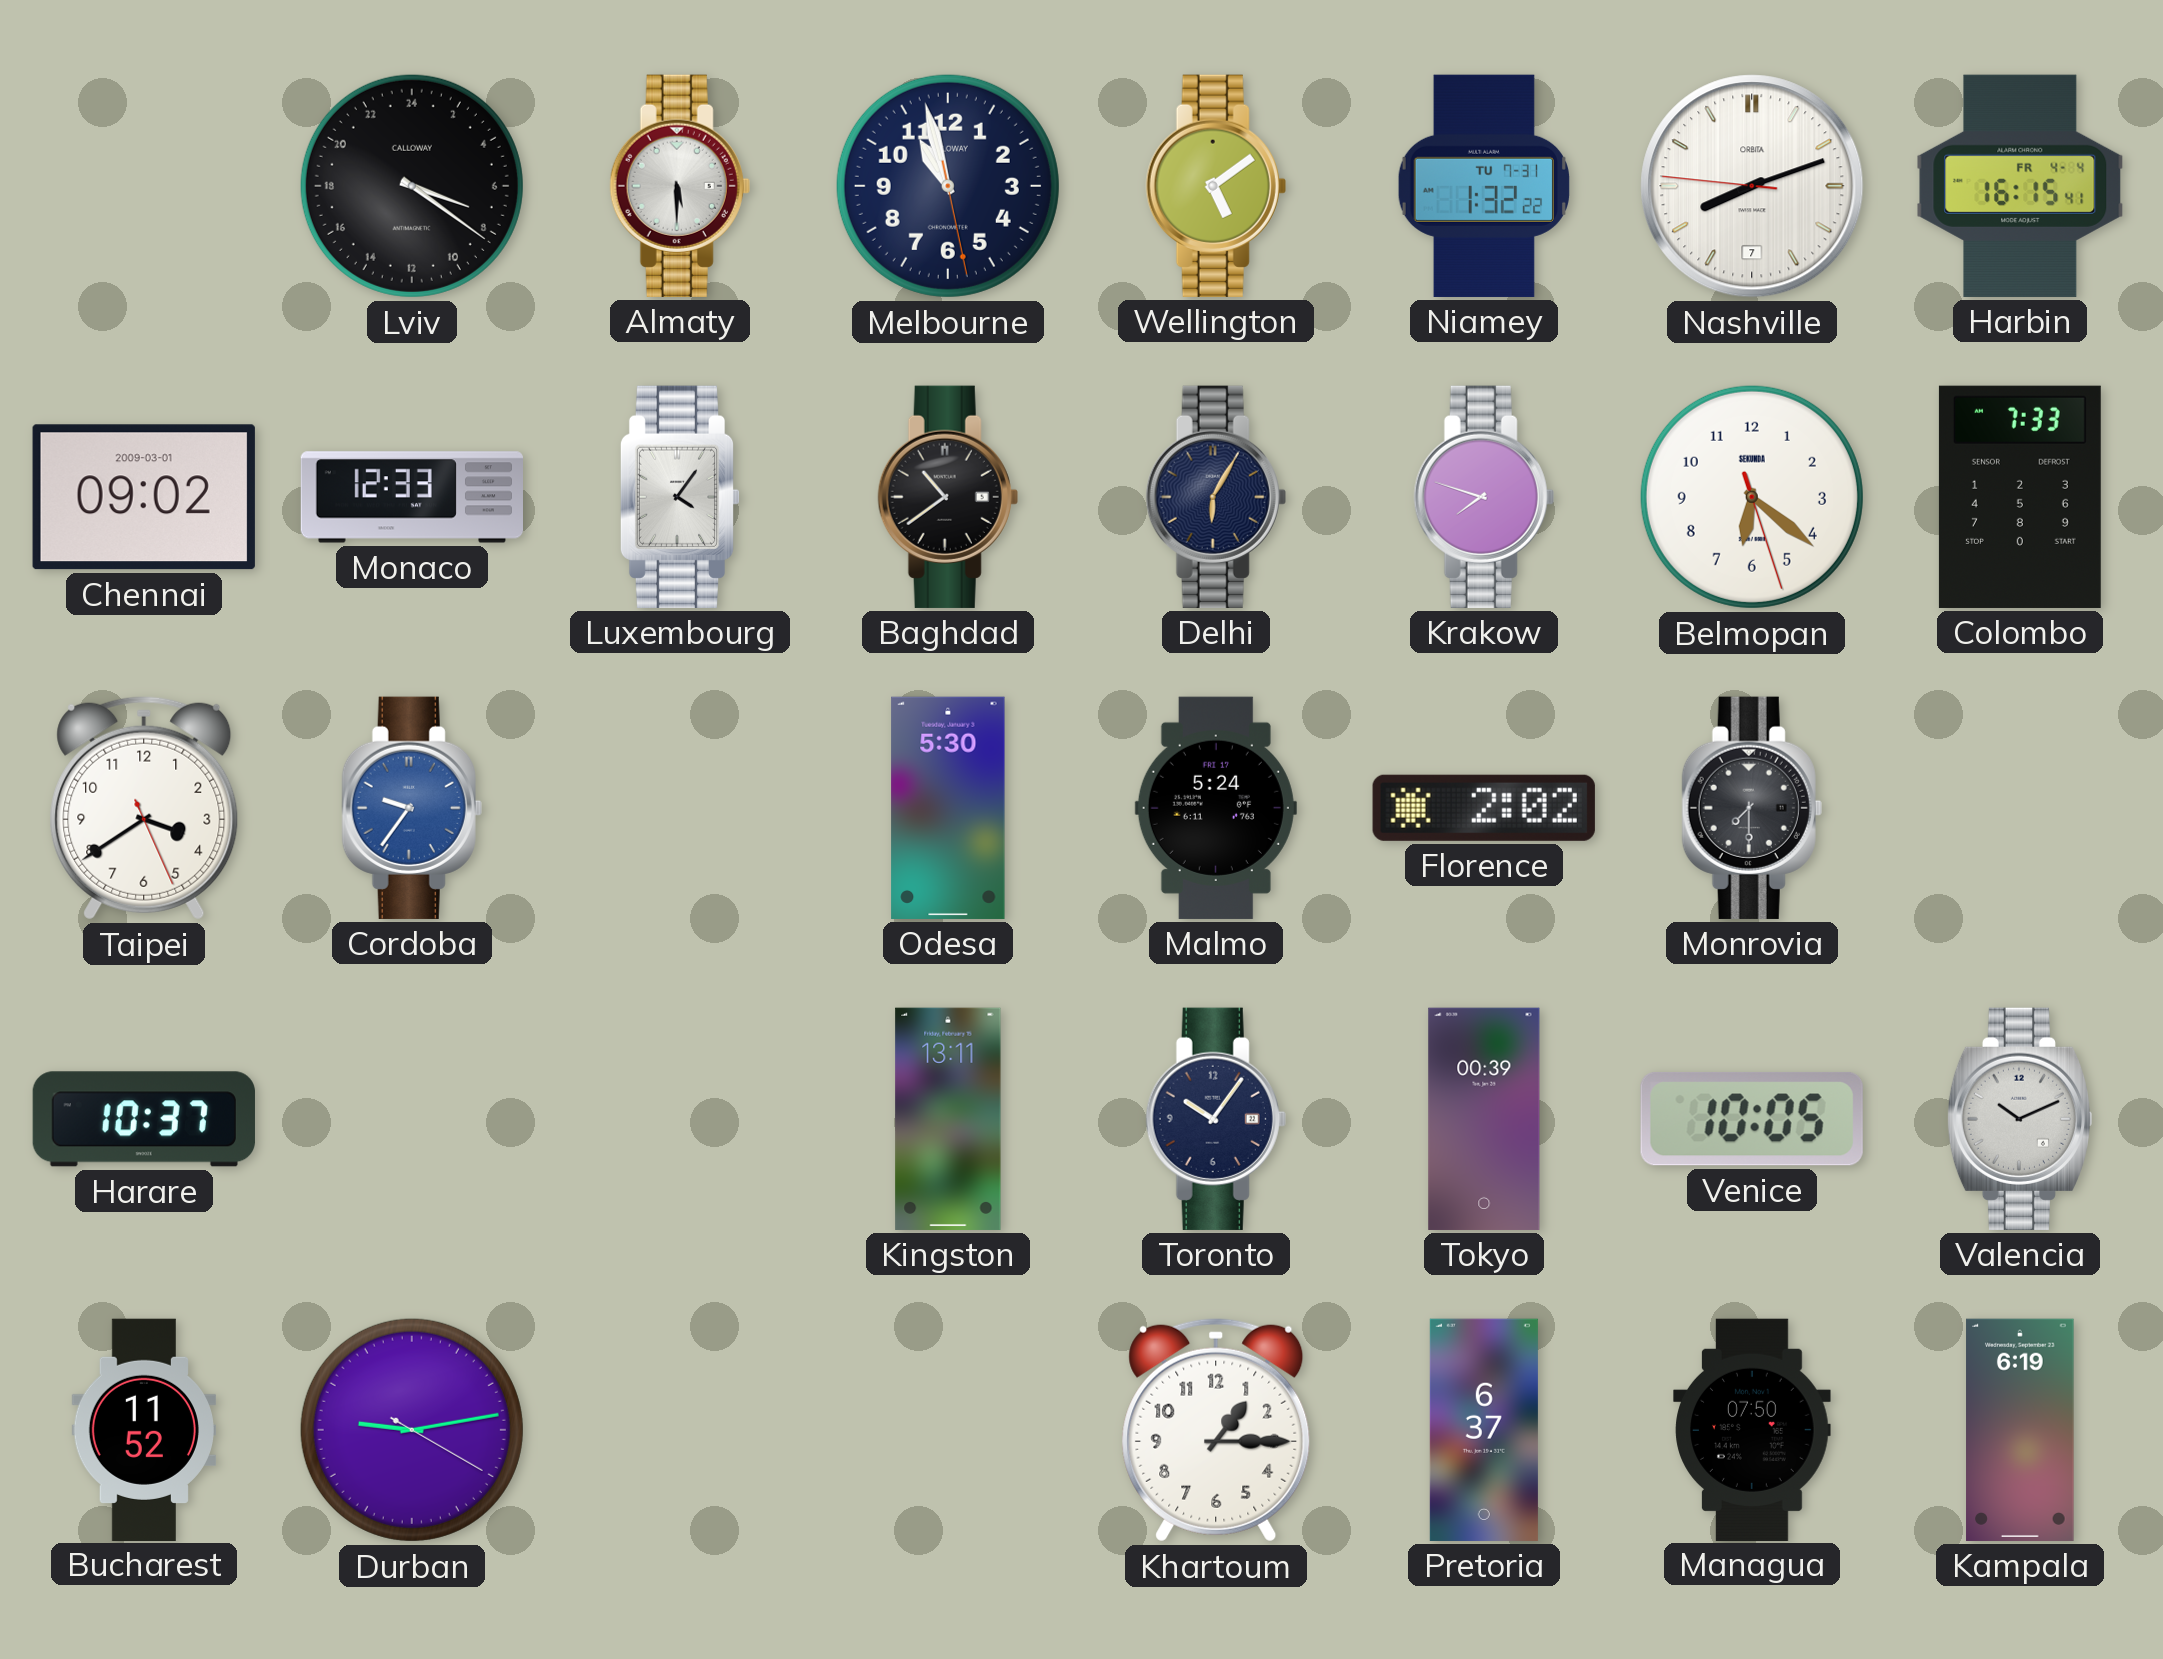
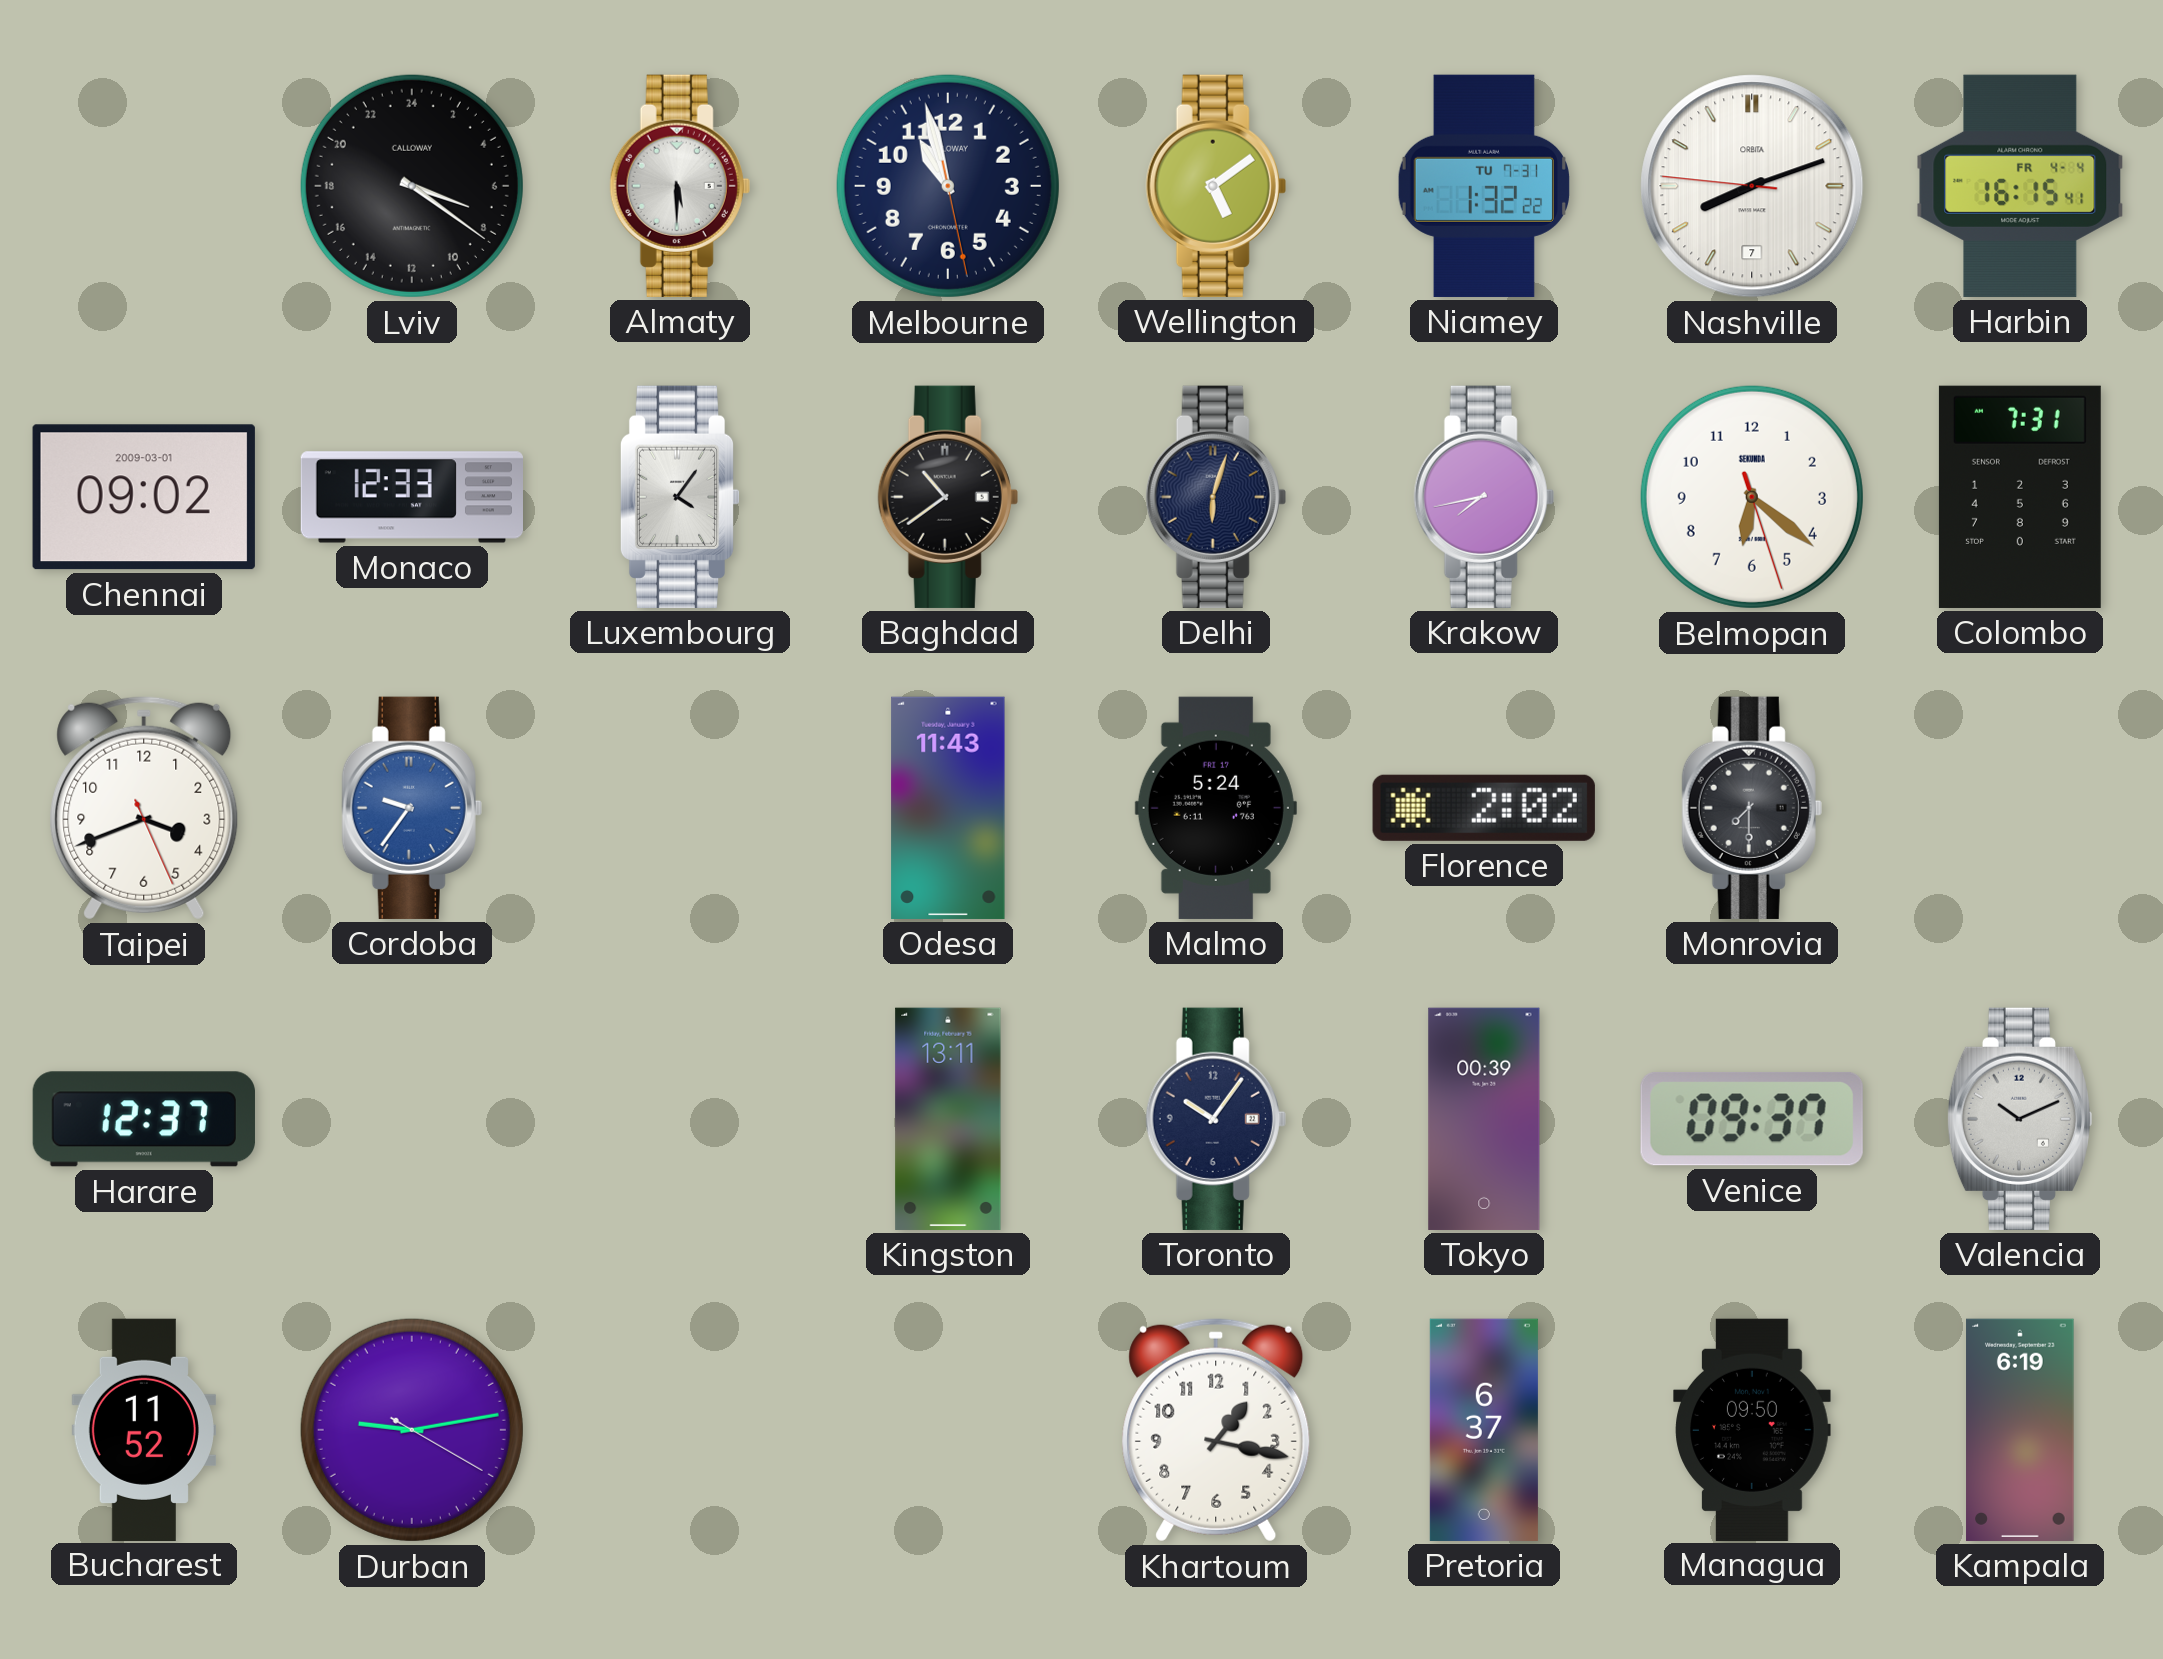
Delhi: 6:05 -> 6:03 (1216, 497)
Krakow: 7:48 -> 7:43 (1484, 497)
Colombo: 7:33 -> 7:31 (2020, 497)
Taipei: 3:39 -> 3:41 (144, 808)
Odesa: 5:30 -> 11:43 (948, 808)
Harare: 10:37 -> 12:37 (144, 1119)
Venice: 10:05 -> 09:37 (1752, 1119)
Khartoum: 1:15 -> 1:17 (1216, 1430)
Managua: 07:50 -> 09:50 (1752, 1429)
